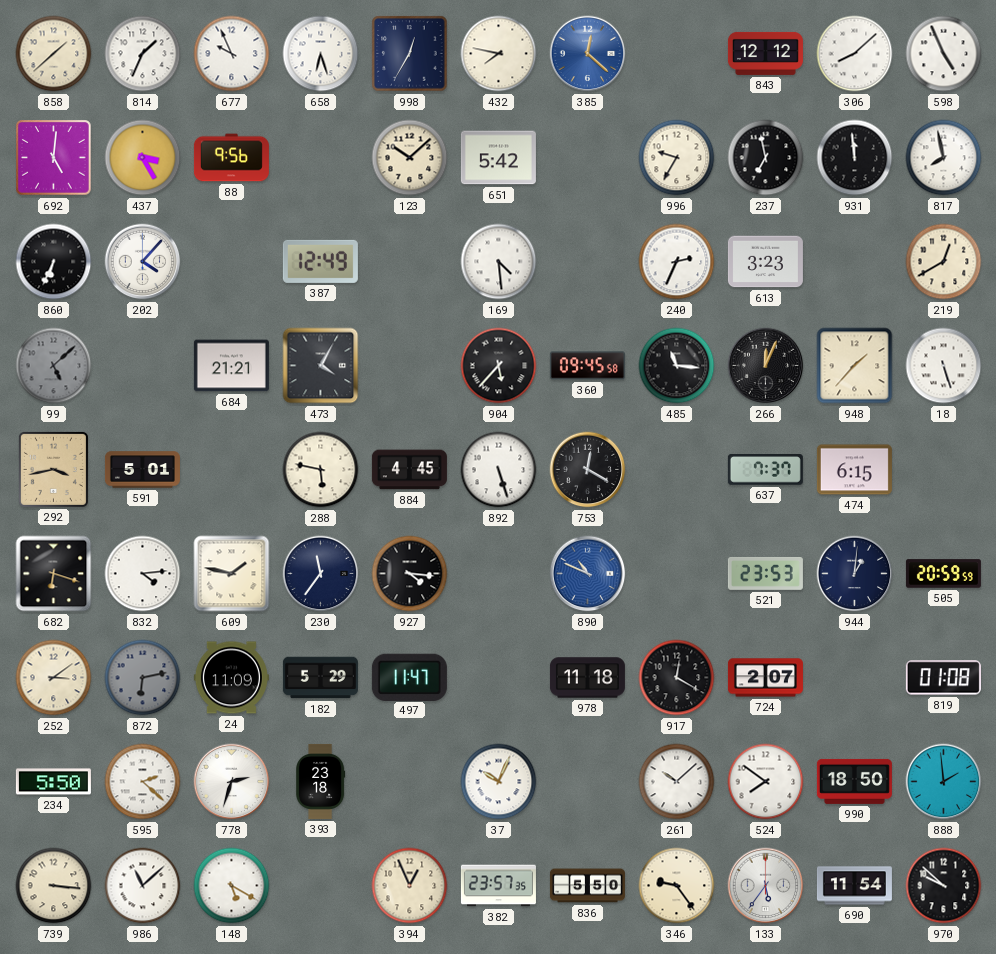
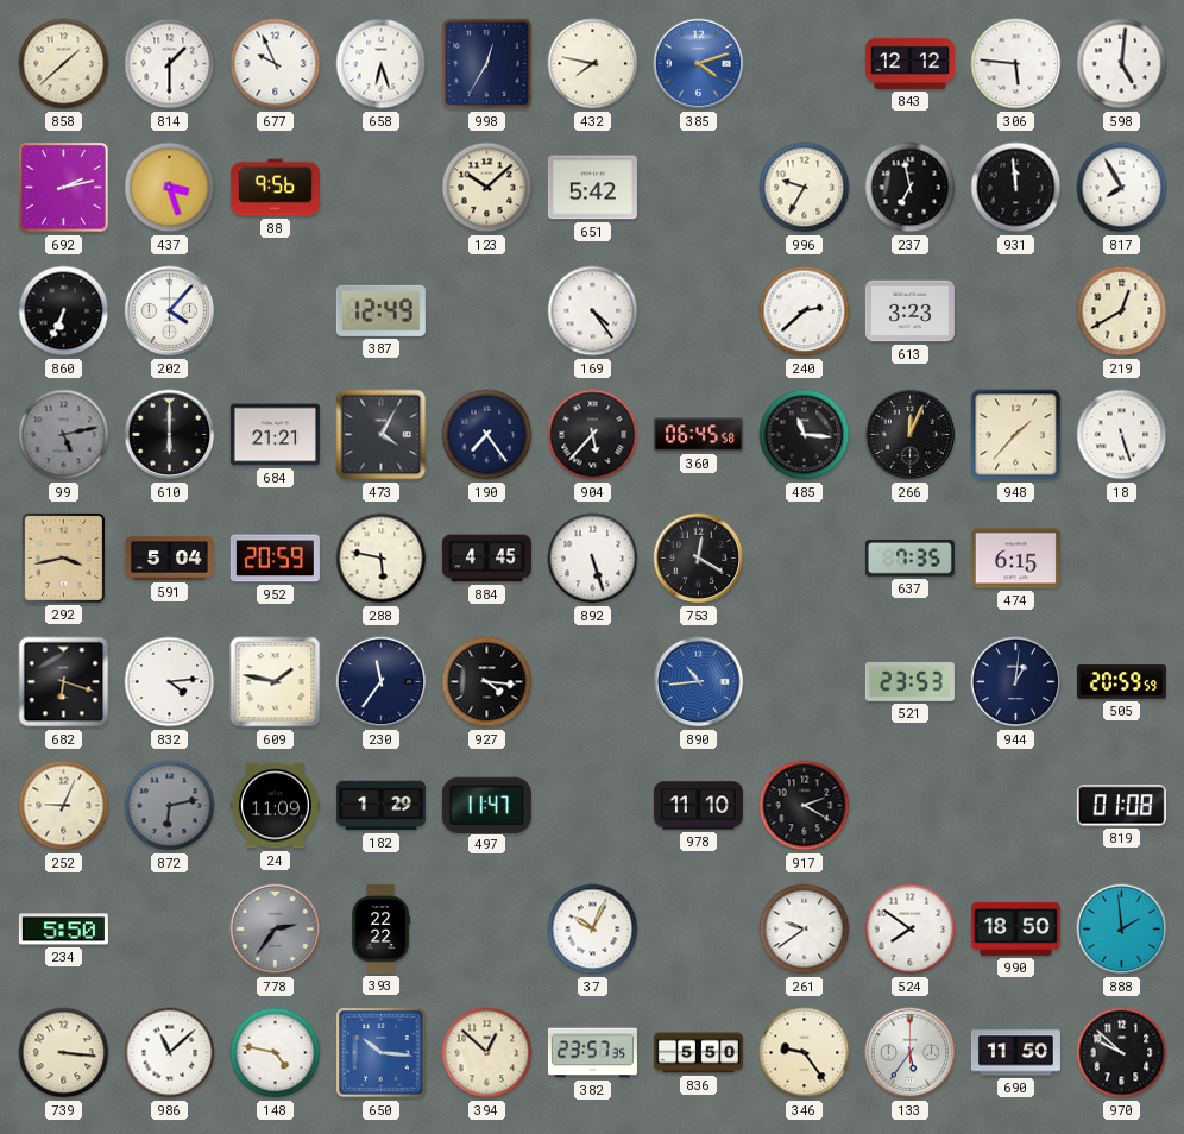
814: 1:34 -> 1:30 (170, 64)
385: 12:22 -> 4:12 (699, 64)
306: 8:08 -> 5:46 (1016, 64)
598: 4:56 -> 5:01 (1122, 64)
692: 5:01 -> 2:13 (64, 188)
437: 3:25 -> 3:27 (170, 188)
817: 7:58 -> 7:55 (1122, 188)
169: 4:29 -> 4:24 (593, 311)
240: 2:34 -> 2:38 (805, 311)
99: 5:08 -> 5:13 (64, 435)
610: none -> 6:00 (170, 435)
190: none -> 7:24 (487, 435)
360: 09:45 -> 06:45 (698, 435)
591: 5:01 -> 5:04 (169, 559)
952: none -> 20:59 (275, 559)
637: 7:37 -> 7:35 (909, 559)
890: 10:49 -> 10:44 (699, 682)
252: 3:09 -> 9:04 (64, 806)
182: 5:29 -> 1:29 (380, 806)
978: 11:18 -> 11:10 (698, 806)
917: 12:20 -> 2:20 (805, 806)
724: 2:07 -> none (765, 678)
595: 2:22 -> none (143, 782)
778: 2:33 -> 2:36 (276, 930)
778 dial: white -> grey (276, 930)
393: 23:18 -> 22:22 (382, 928)
261: 10:08 -> 9:39 (805, 930)
148: 5:20 -> 4:47 (276, 1053)
650: none -> 10:16 (382, 1053)
394: 12:56 -> 12:52 (487, 1053)
690: 11:54 -> 11:50 (1015, 1053)
